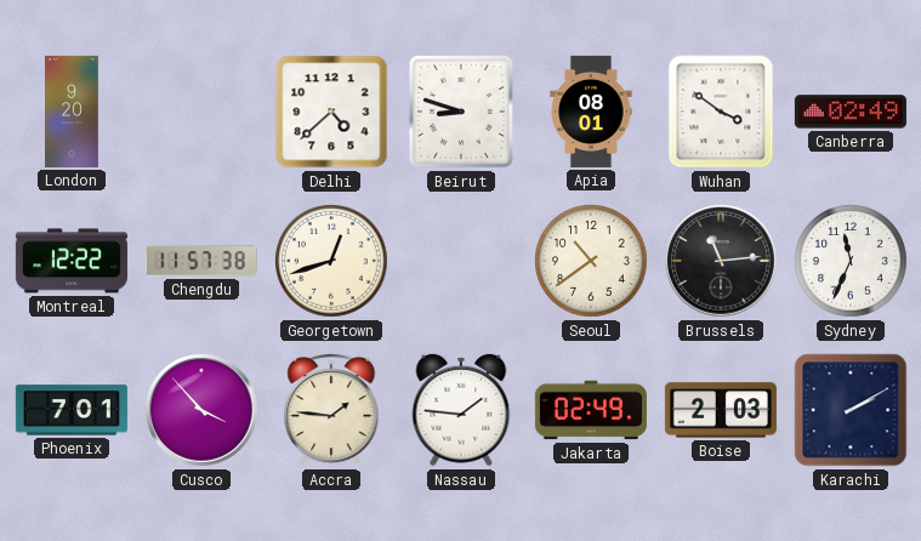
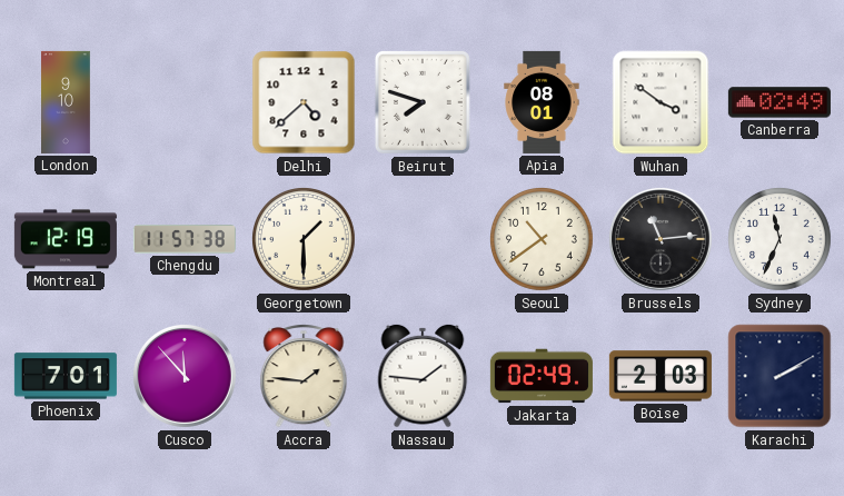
London: 9:20 -> 9:10 (67, 102)
Beirut: 8:48 -> 7:48 (423, 102)
Montreal: 12:22 -> 12:19 (66, 239)
Georgetown: 12:42 -> 1:30 (305, 240)
Cusco: 3:53 -> 11:53 (185, 376)
